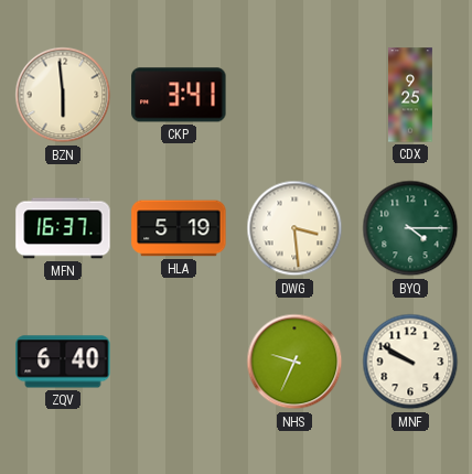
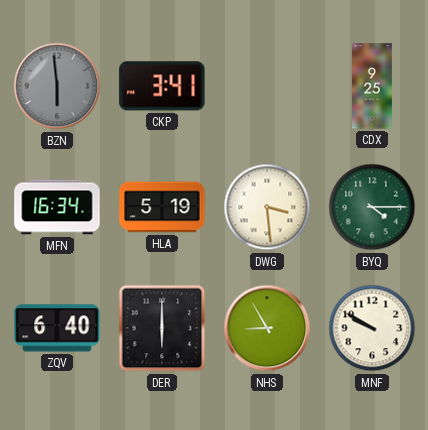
BZN dial: cream -> grey (57, 86)
MFN: 16:37 -> 16:34 (57, 207)
DER: none -> 6:00 (162, 328)
NHS: 9:34 -> 8:55 (267, 328)
